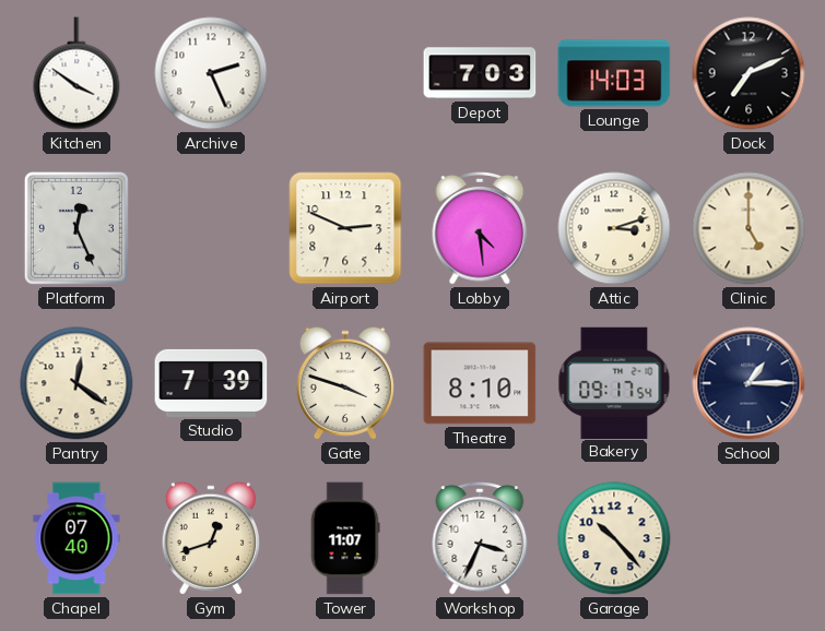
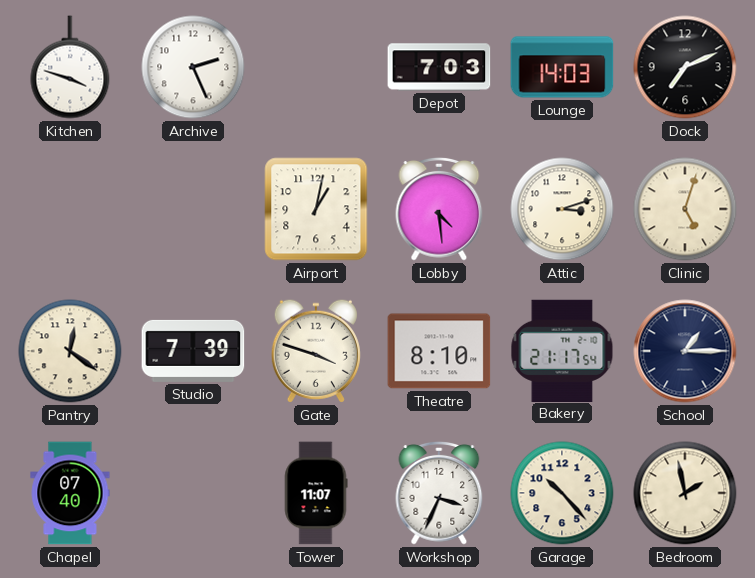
Kitchen: 3:51 -> 3:48 (70, 67)
Platform: 12:26 -> none (76, 228)
Airport: 2:49 -> 1:02 (316, 209)
Clinic: 5:00 -> 5:03 (685, 209)
Bakery: 09:17 -> 21:17 (562, 350)
Gym: 12:42 -> none (211, 538)
Bedroom: none -> 1:58 (685, 493)
